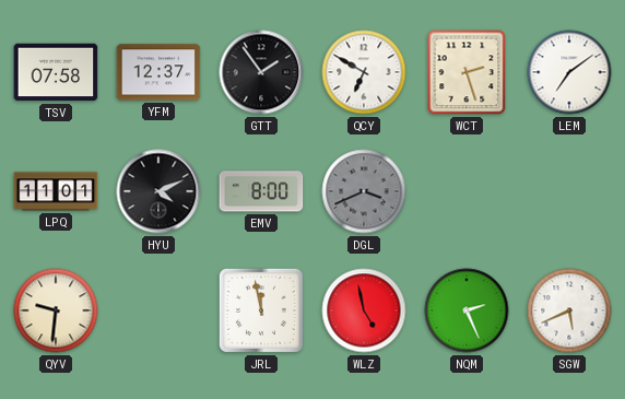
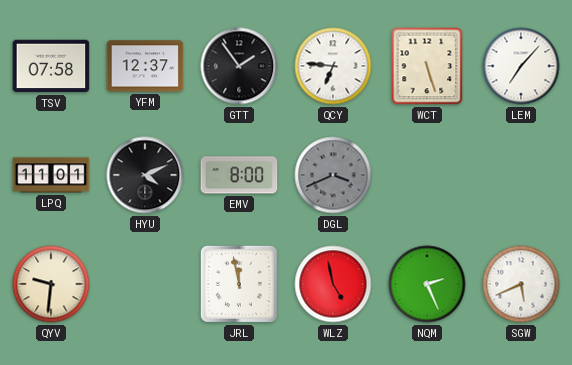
QCY: 6:50 -> 6:46 (333, 66)
WCT: 2:27 -> 5:27 (427, 66)
LEM: 7:09 -> 7:07 (521, 66)
